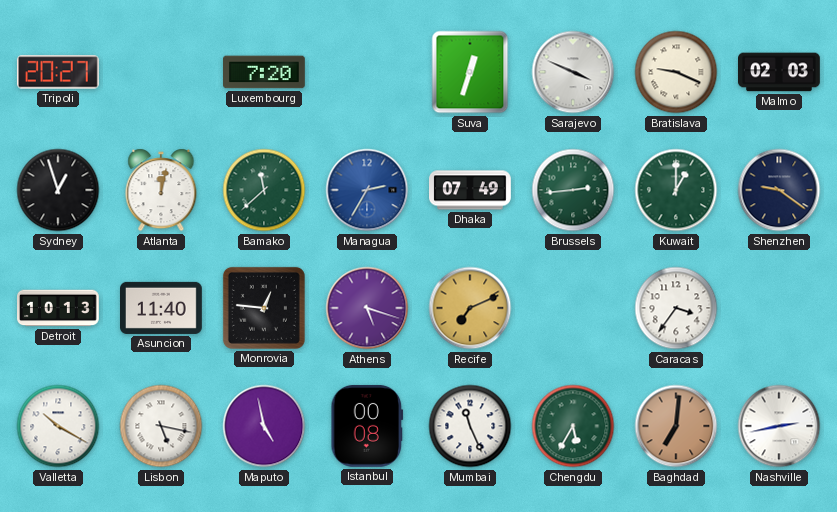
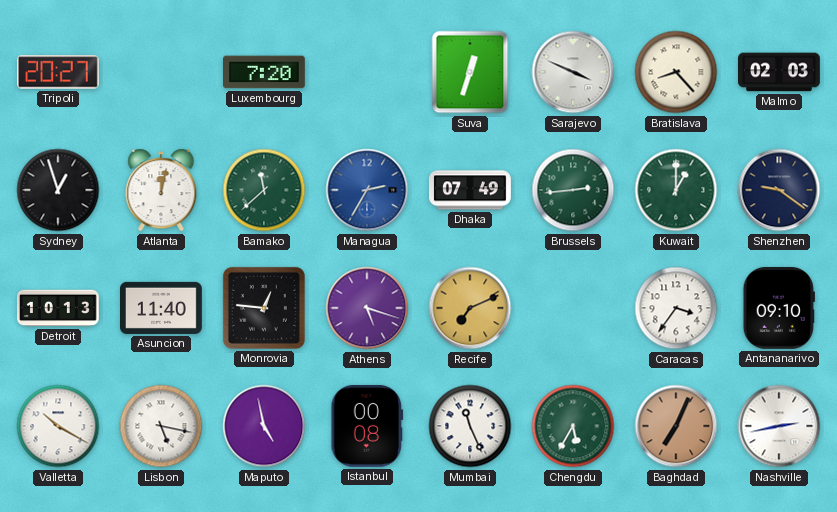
Bratislava: 9:19 -> 8:23 (676, 72)
Antananarivo: none -> 09:10 (778, 308)
Baghdad: 7:01 -> 7:04 (676, 426)
